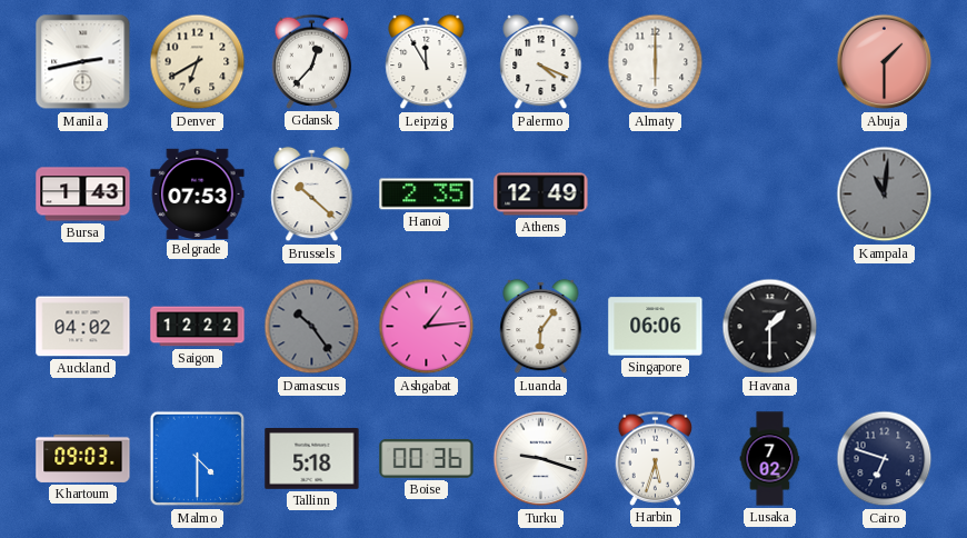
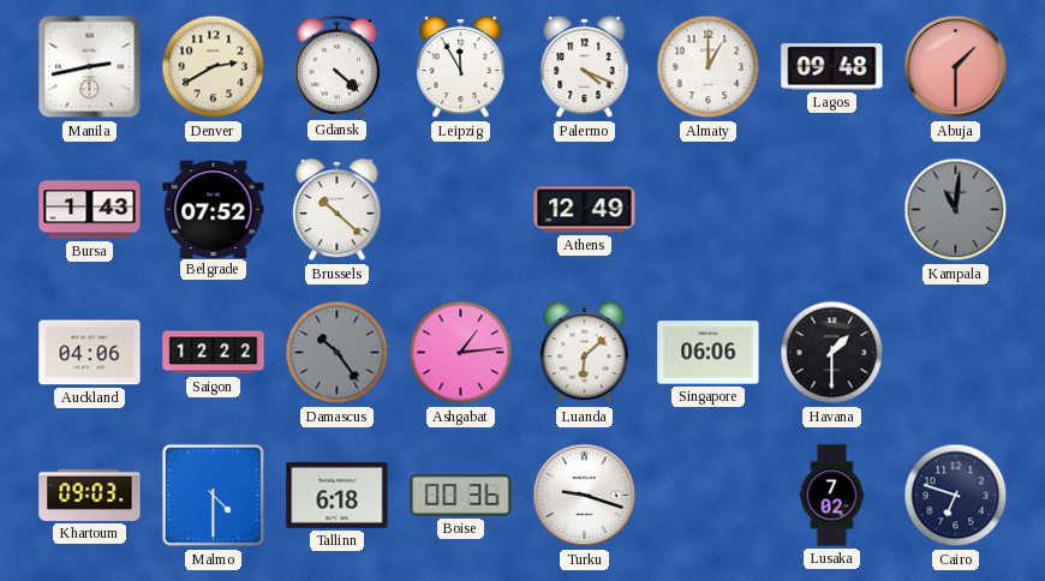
Denver: 6:40 -> 2:40 (214, 67)
Gdansk: 12:37 -> 4:22 (338, 66)
Almaty: 6:00 -> 1:00 (709, 67)
Lagos: none -> 09:48 (832, 67)
Belgrade: 07:53 -> 07:52 (214, 209)
Hanoi: 2:35 -> none (427, 195)
Auckland: 04:02 -> 04:06 (90, 353)
Luanda: 6:06 -> 6:08 (585, 353)
Tallinn: 5:18 -> 6:18 (338, 496)
Harbin: 5:33 -> none (656, 458)
